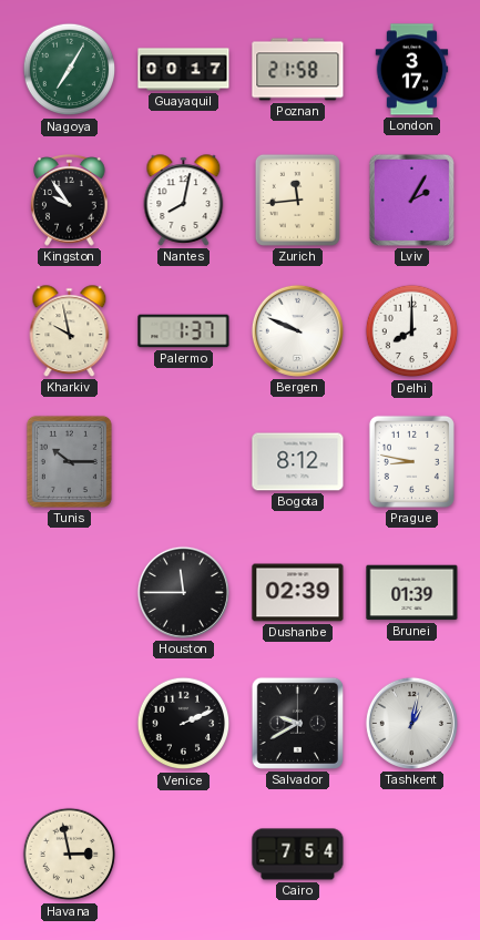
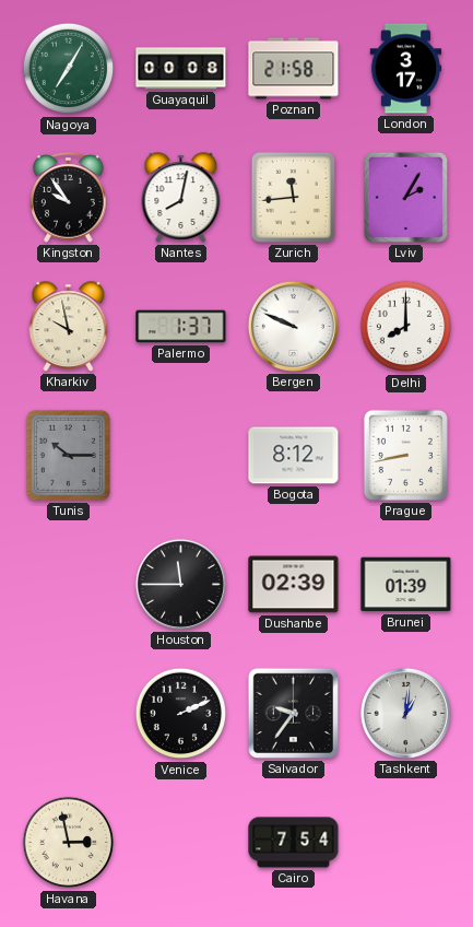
Guayaquil: 00:17 -> 00:08 (181, 69)
Prague: 8:47 -> 8:43 (405, 455)
Salvador: 9:40 -> 9:36 (293, 713)
Tashkent: 1:02 -> 1:01 (405, 713)
